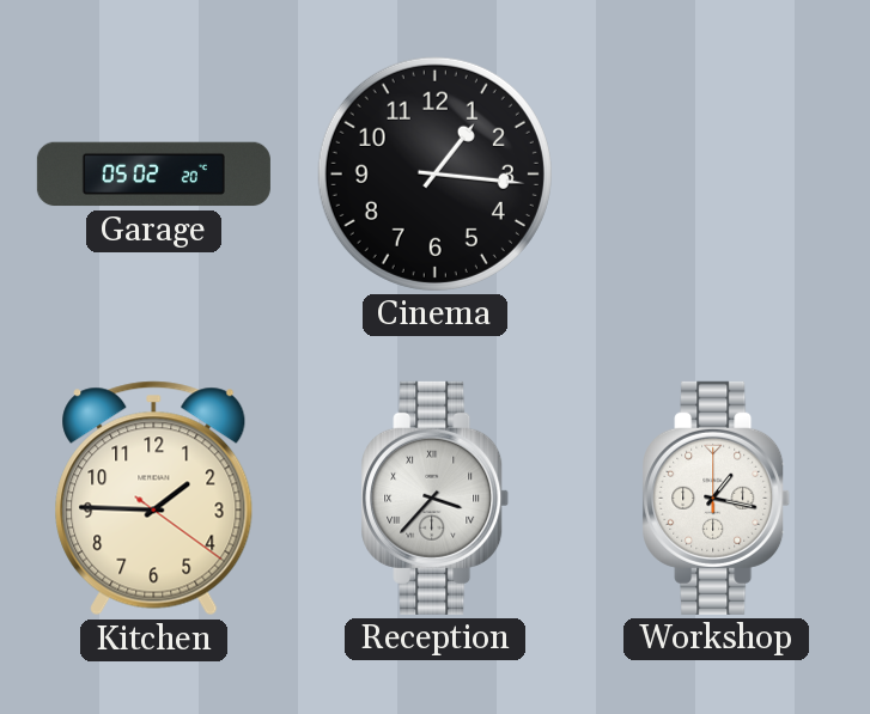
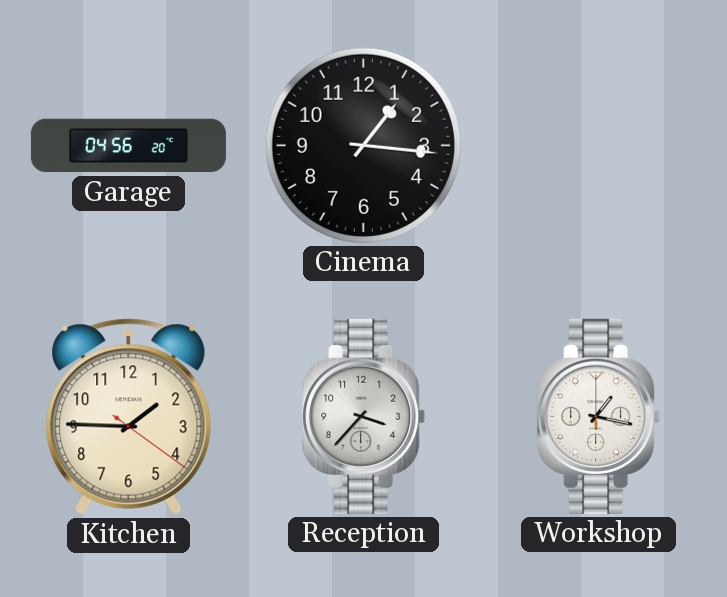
Garage: 05:02 -> 04:56 (128, 146)
Reception numerals: Roman -> Arabic (364, 416)
